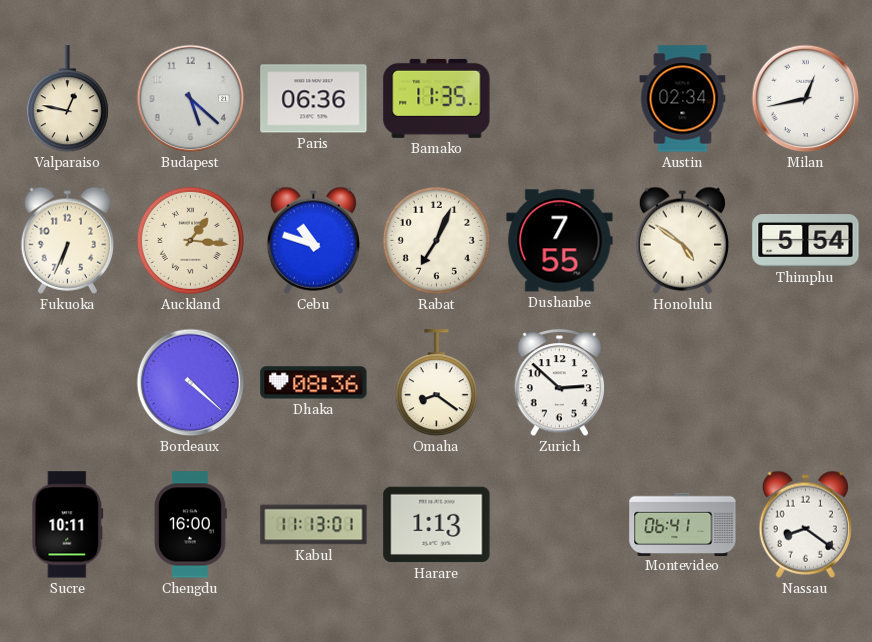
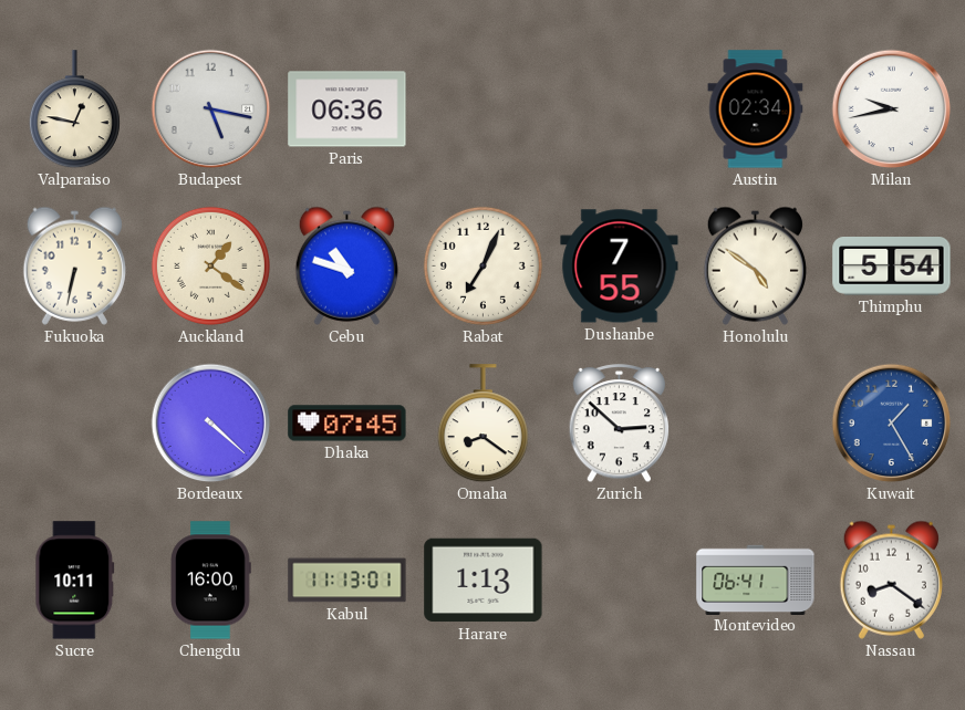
Budapest: 5:22 -> 5:17 (211, 109)
Bamako: 11:35 -> none (437, 98)
Milan: 12:43 -> 9:43 (892, 109)
Fukuoka: 6:34 -> 6:32 (74, 265)
Auckland: 1:16 -> 1:21 (210, 265)
Dhaka: 08:36 -> 07:45 (347, 424)
Kuwait: none -> 1:25 (892, 424)
